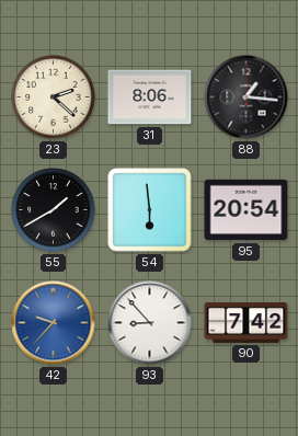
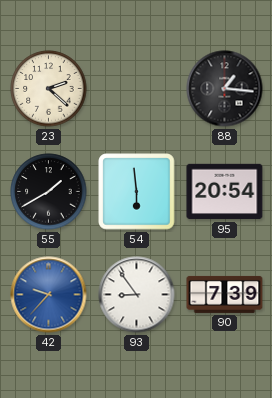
31: 8:06 -> none (150, 97)
93: 8:53 -> 8:54 (137, 295)
90: 7:42 -> 7:39 (225, 294)
